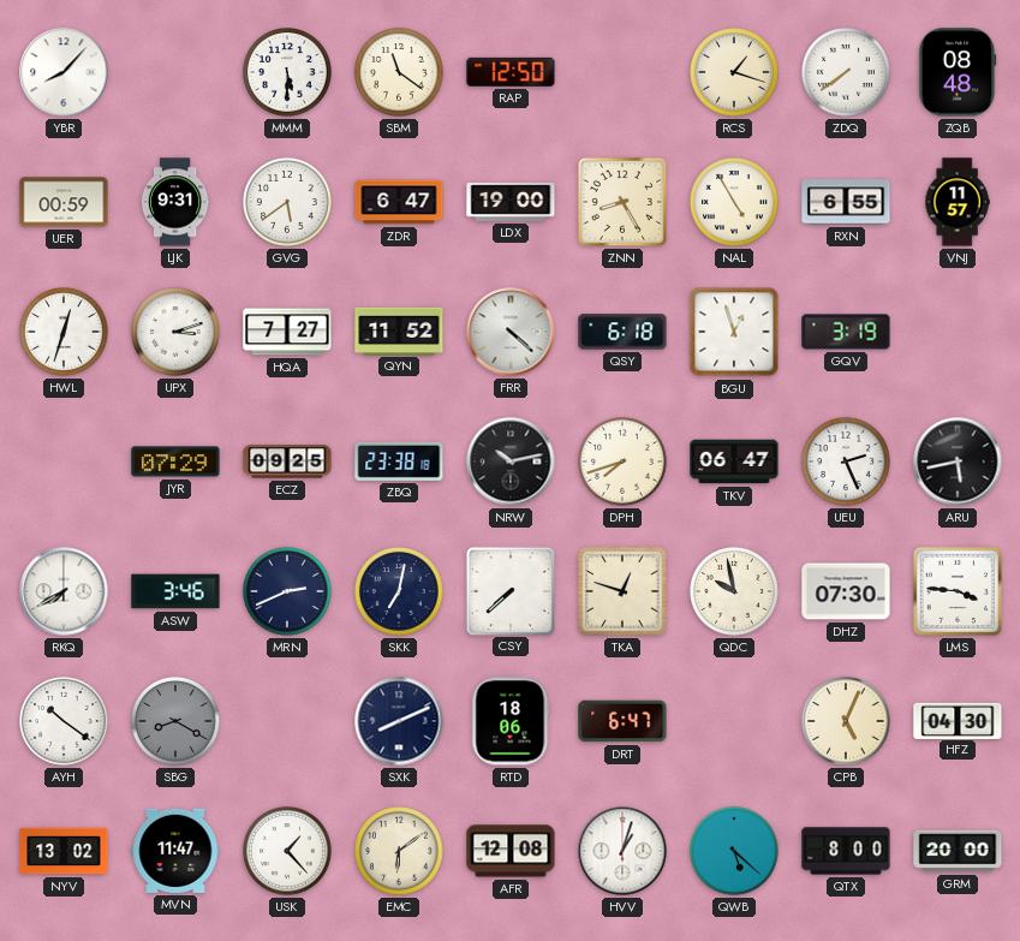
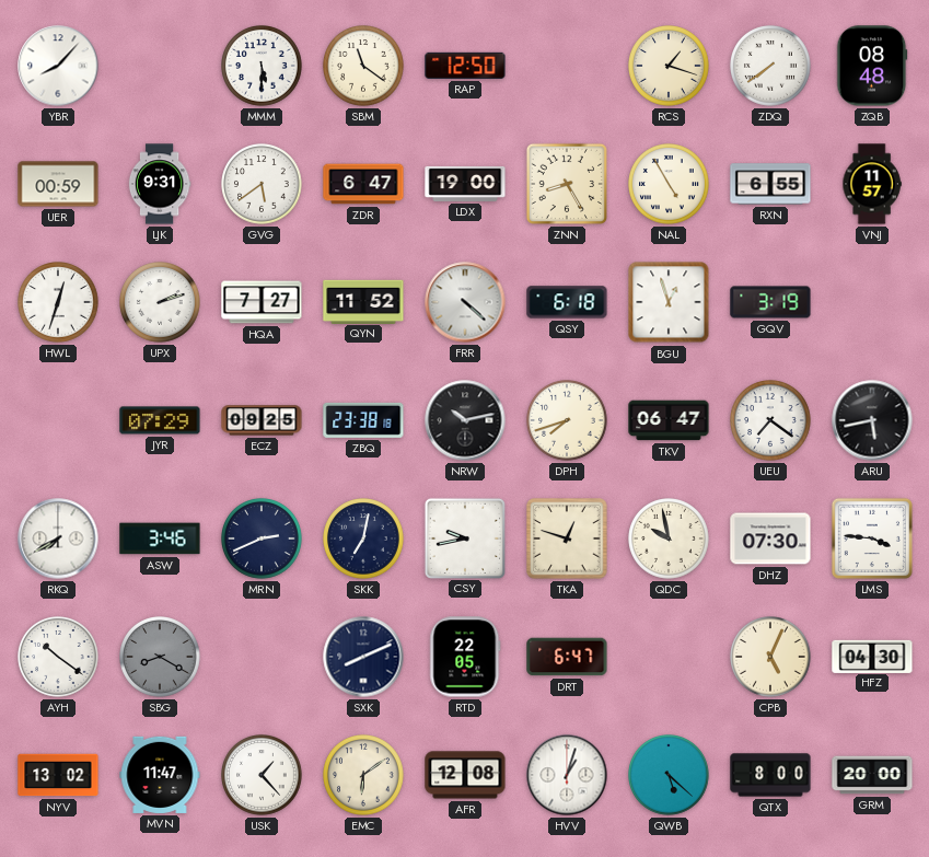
UPX: 3:12 -> 2:12 (161, 303)
UEU: 2:26 -> 7:21 (771, 421)
CSY: 7:38 -> 9:43 (464, 537)
RTD: 18:06 -> 22:05 (465, 657)
